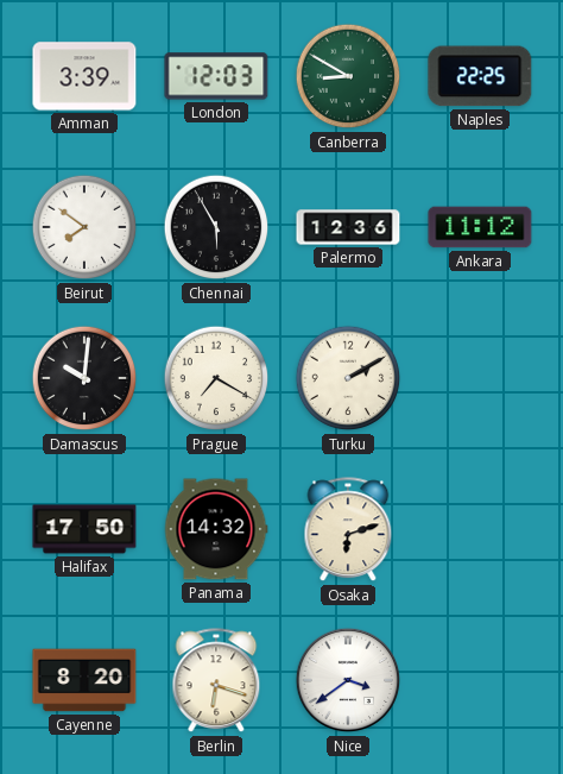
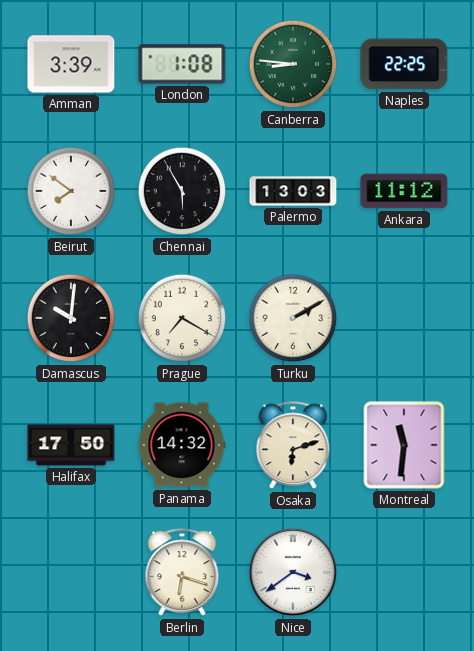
London: 12:03 -> 1:08 (182, 64)
Canberra: 8:50 -> 8:46 (293, 64)
Palermo: 12:36 -> 13:03 (293, 191)
Montreal: none -> 11:31 (404, 445)
Cayenne: 8:20 -> none (84, 680)
